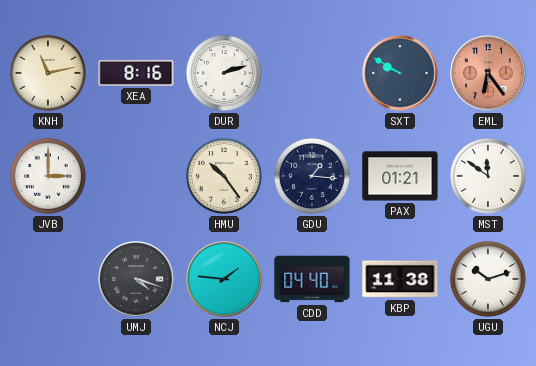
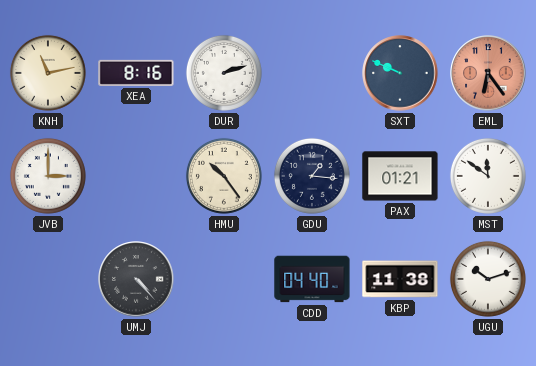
SXT: 9:50 -> 9:49 (400, 73)
UMJ: 4:18 -> 4:23 (136, 279)
NCJ: 1:46 -> none (224, 279)
